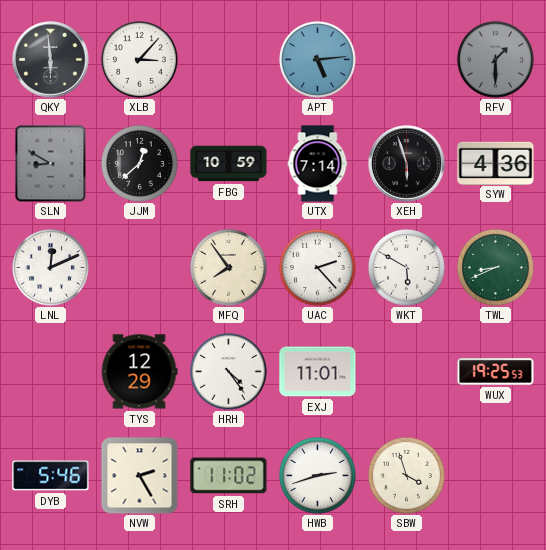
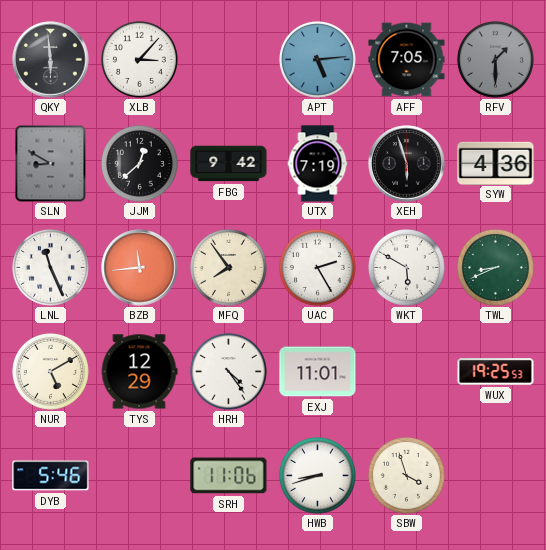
AFF: none -> 7:05 (407, 60)
FBG: 10:59 -> 9:42 (229, 164)
UTX: 7:14 -> 7:19 (318, 164)
LNL: 12:11 -> 11:26 (50, 267)
BZB: none -> 11:44 (140, 268)
UAC: 2:23 -> 2:25 (317, 267)
NUR: none -> 5:10 (50, 371)
NVW: 2:25 -> none (139, 475)
SRH: 11:02 -> 11:06 (229, 476)
HWB: 2:42 -> 8:42 (317, 475)
